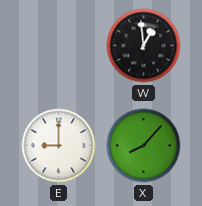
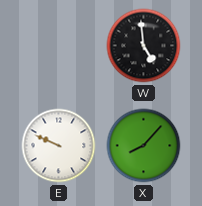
W: 12:59 -> 4:59 (144, 46)
E: 9:00 -> 9:49 (59, 146)
